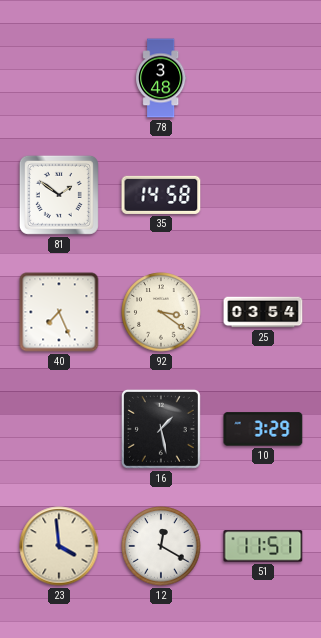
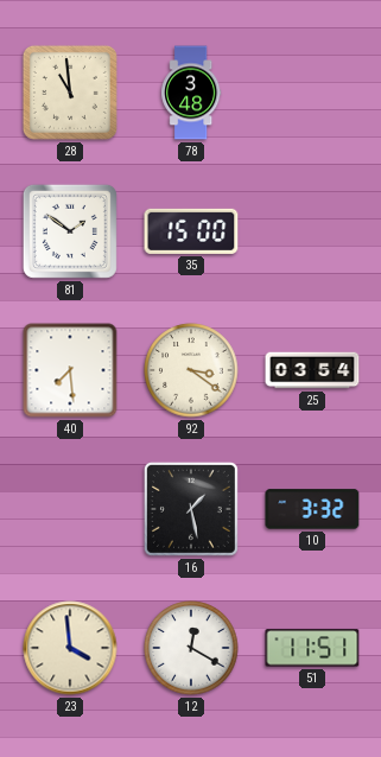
28: none -> 10:59 (70, 93)
35: 14:58 -> 15:00 (191, 231)
40: 7:26 -> 7:29 (70, 370)
10: 3:29 -> 3:32 (312, 509)
